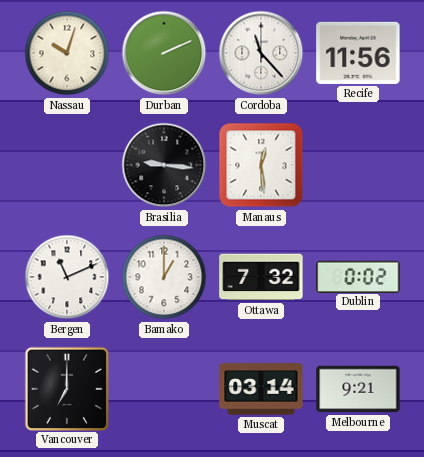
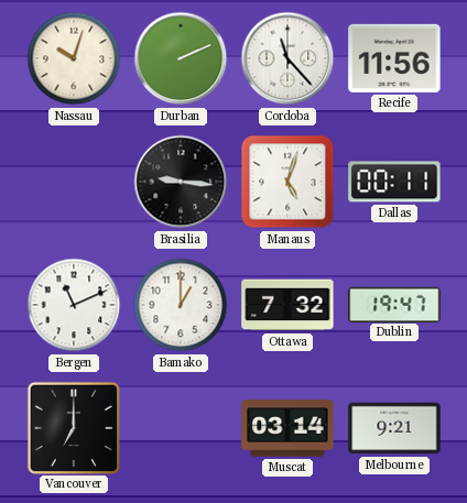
Manaus: 12:29 -> 5:03 (287, 182)
Dallas: none -> 00:11 (394, 182)
Dublin: 0:02 -> 19:47 (394, 304)
